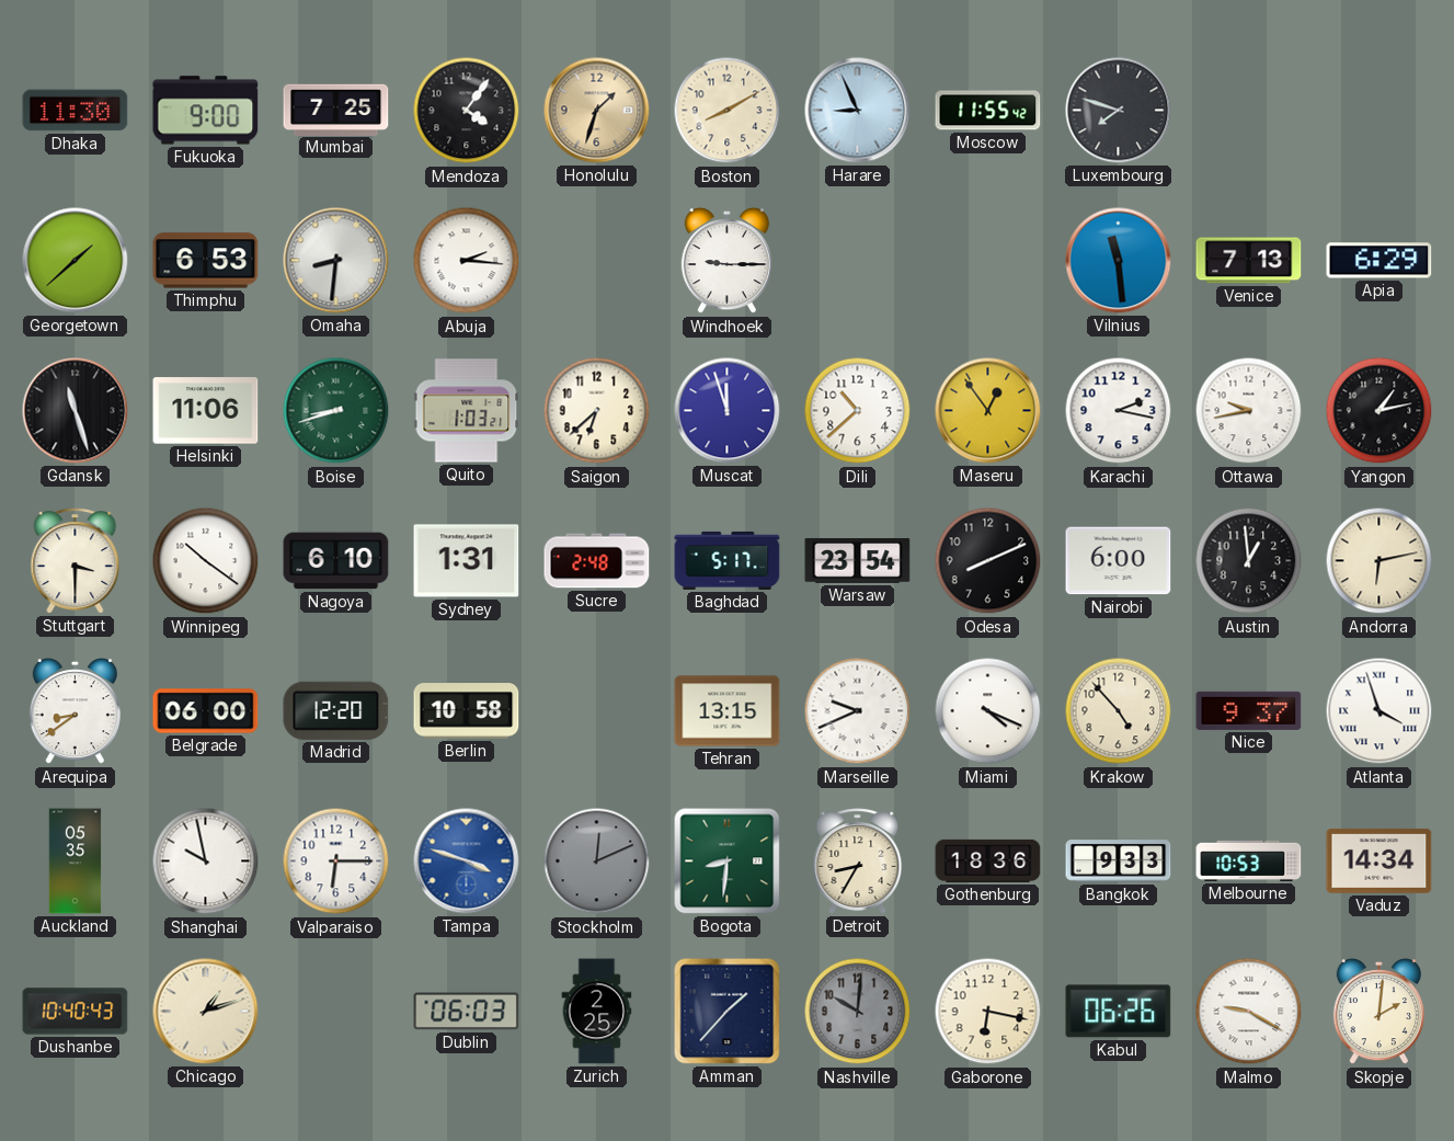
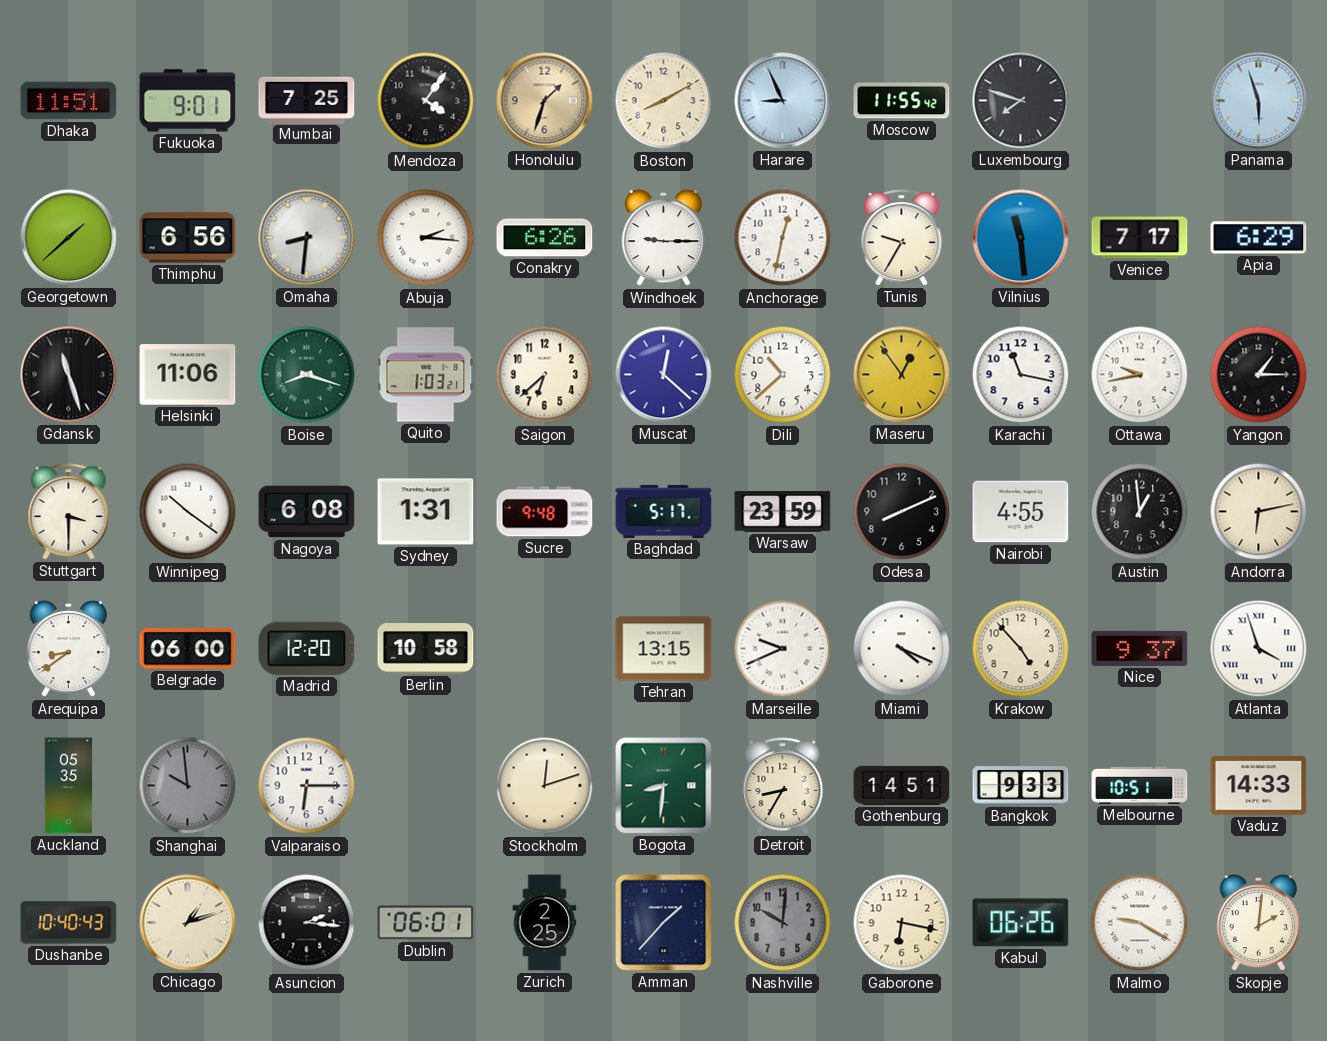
Dhaka: 11:30 -> 11:51 (69, 101)
Fukuoka: 9:00 -> 9:01 (188, 101)
Panama: none -> 5:57 (1259, 101)
Thimphu: 6:53 -> 6:56 (188, 238)
Conakry: none -> 6:26 (545, 238)
Anchorage: none -> 12:32 (783, 238)
Tunis: none -> 9:35 (902, 238)
Venice: 7:13 -> 7:17 (1140, 238)
Boise: 8:42 -> 8:18 (307, 375)
Muscat: 11:57 -> 12:22 (664, 375)
Karachi: 2:17 -> 11:17 (1021, 375)
Yangon: 1:13 -> 1:15 (1259, 375)
Nagoya: 6:10 -> 6:08 (307, 512)
Sucre: 2:48 -> 9:48 (545, 512)
Warsaw: 23:54 -> 23:59 (783, 512)
Nairobi: 6:00 -> 4:55 (1021, 512)
Shanghai: 9:58 -> 9:59 (188, 786)
Shanghai dial: white -> grey (188, 786)
Tampa: 3:48 -> none (467, 862)
Stockholm: 12:11 -> 12:12 (545, 786)
Stockholm dial: grey -> cream (545, 786)
Gothenburg: 18:36 -> 14:51 (902, 785)
Melbourne: 10:53 -> 10:51 (1140, 785)
Vaduz: 14:34 -> 14:33 (1259, 786)
Asuncion: none -> 2:16 (307, 923)
Dublin: 06:03 -> 06:01 (426, 923)
